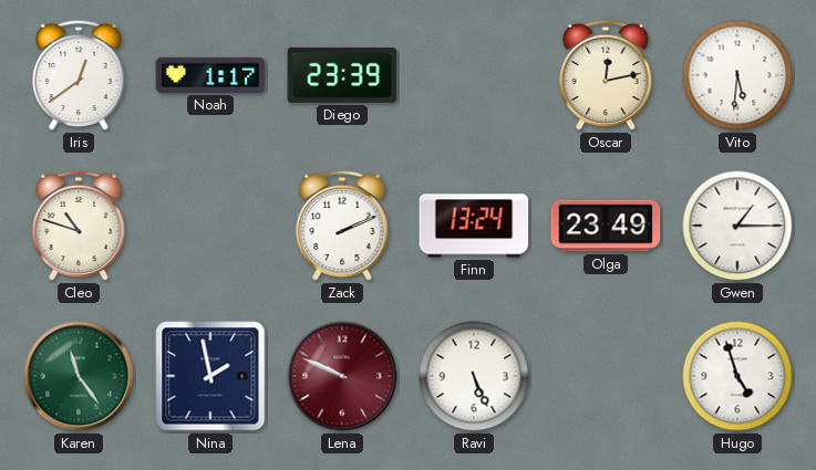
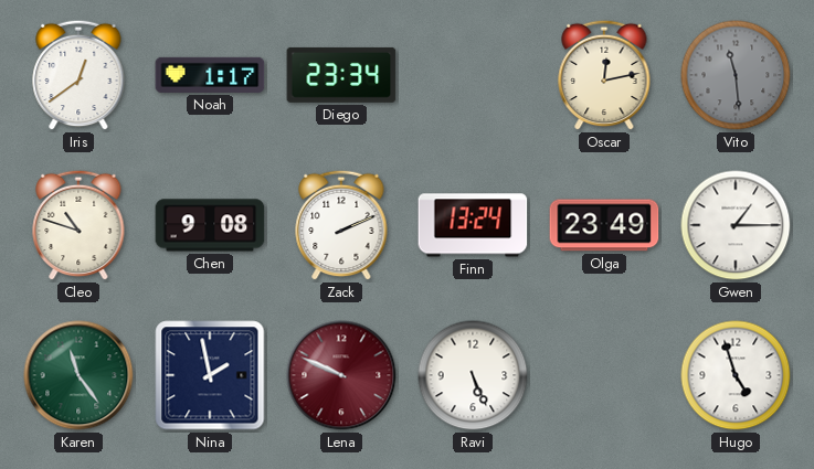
Diego: 23:39 -> 23:34 (341, 75)
Vito: 5:31 -> 11:29 (736, 75)
Vito dial: white -> grey (736, 75)
Chen: none -> 9:08 (210, 225)
